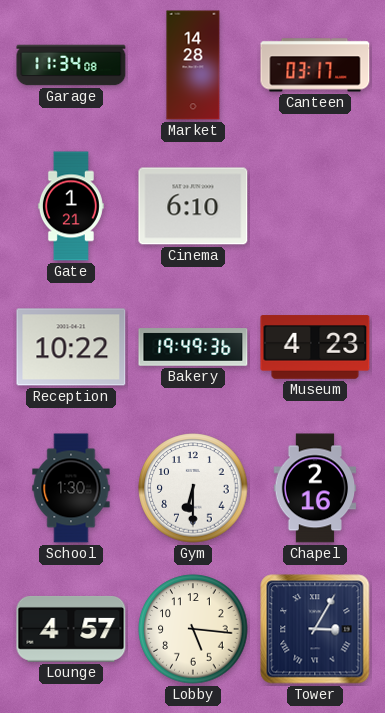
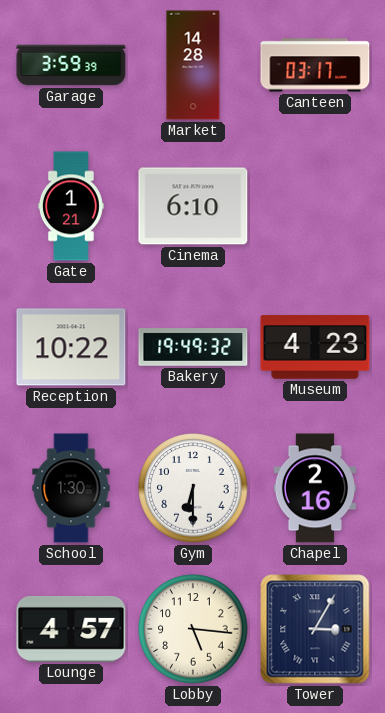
Garage: 11:34 -> 3:59 (71, 65)
Bakery: 19:49:36 -> 19:49:32 (193, 347)
